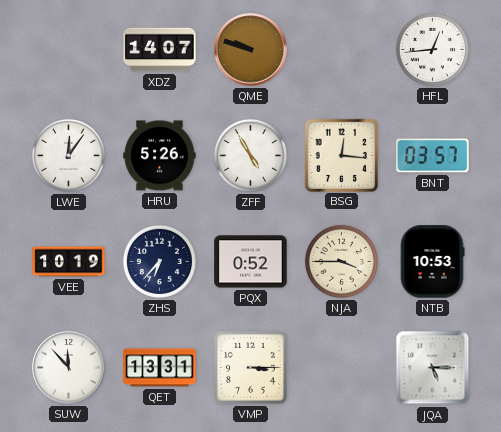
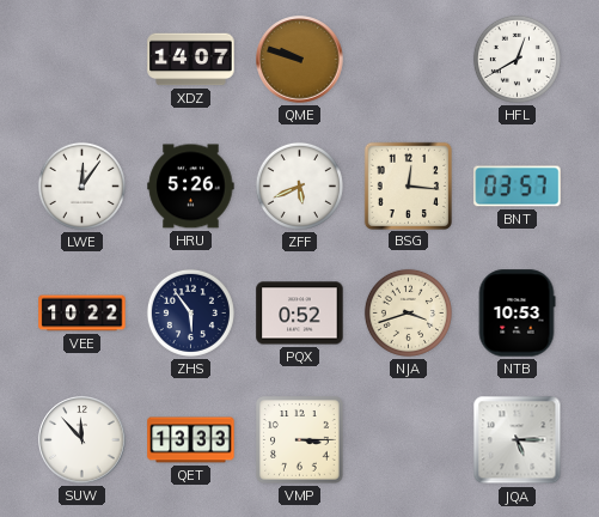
HFL: 12:44 -> 12:40 (517, 59)
ZFF: 4:55 -> 5:41 (299, 185)
VEE: 10:19 -> 10:22 (82, 314)
ZHS: 6:37 -> 5:54 (190, 312)
NJA: 3:45 -> 3:42 (408, 312)
QET: 13:31 -> 13:33 (191, 440)
